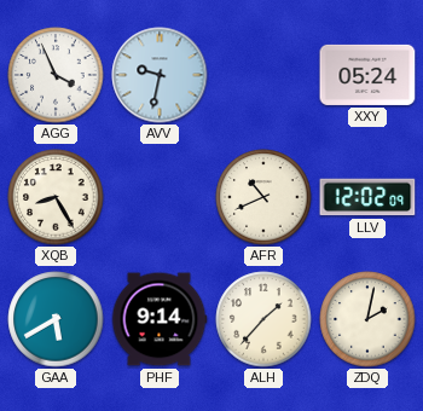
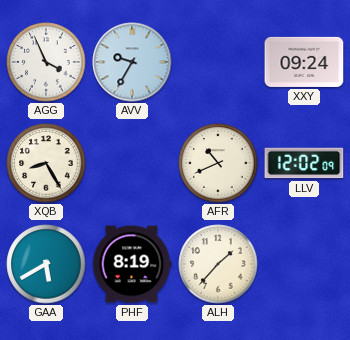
AVV: 9:32 -> 9:35 (132, 62)
XXY: 05:24 -> 09:24 (304, 62)
PHF: 9:14 -> 8:19 (132, 264)
ZDQ: 2:02 -> none (367, 319)
